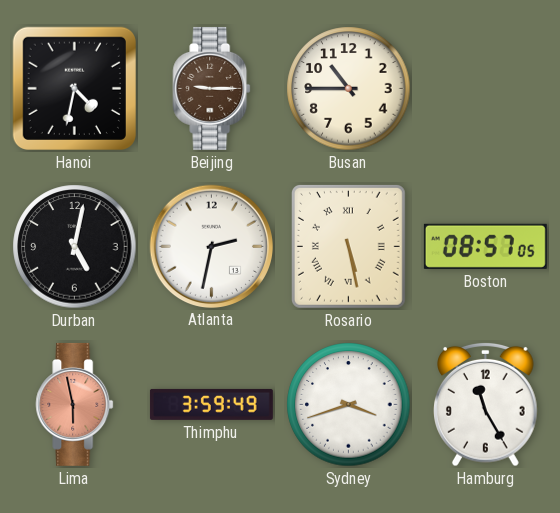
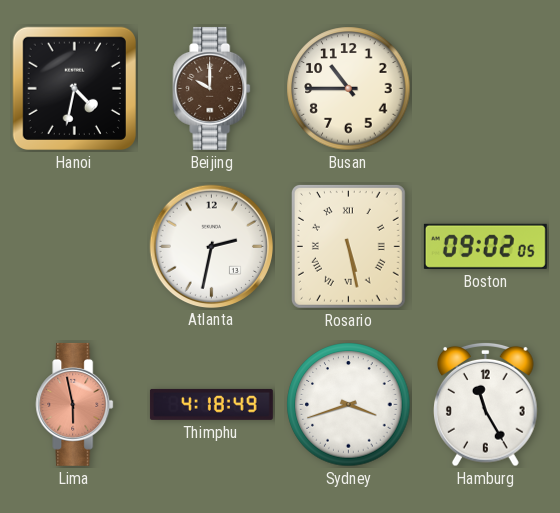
Beijing: 9:15 -> 10:00 (212, 88)
Durban: 5:02 -> none (75, 247)
Boston: 08:57 -> 09:02 (485, 246)
Thimphu: 3:59 -> 4:18 (211, 404)
